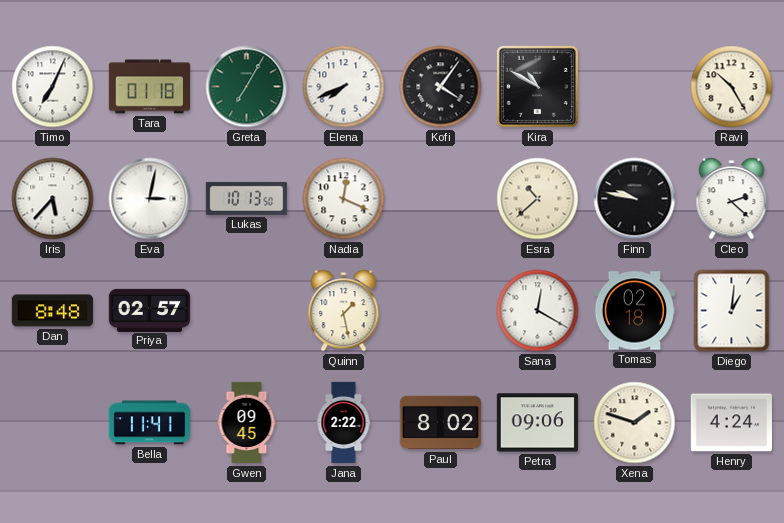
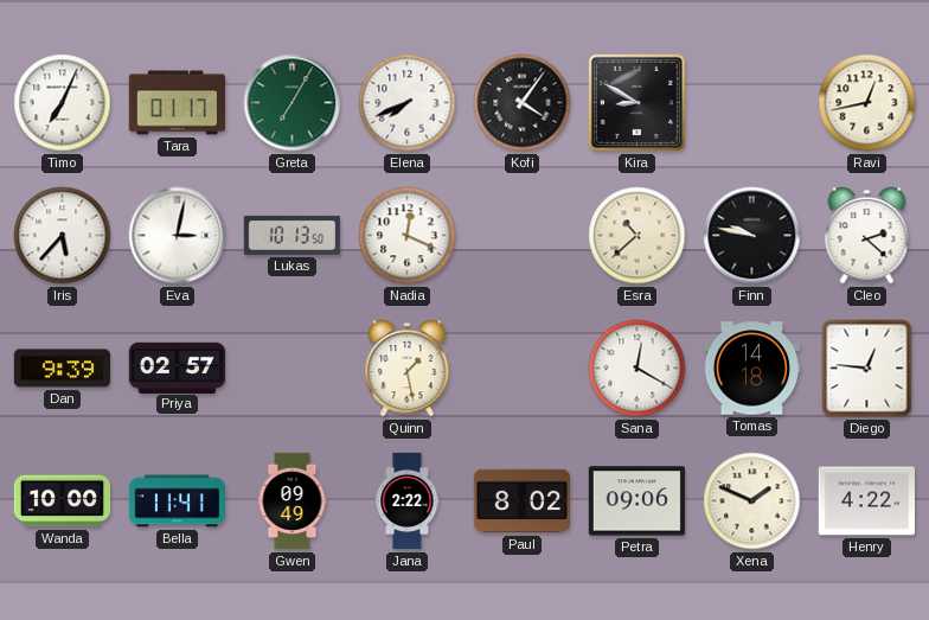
Tara: 01:18 -> 01:17 (178, 103)
Kira: 10:50 -> 8:50 (636, 102)
Ravi: 10:25 -> 12:43 (867, 103)
Dan: 8:48 -> 9:39 (62, 369)
Tomas: 02:18 -> 14:18 (751, 369)
Diego: 1:01 -> 12:46 (867, 369)
Wanda: none -> 10:00 (63, 501)
Gwen: 09:45 -> 09:49 (293, 501)
Xena: 1:48 -> 1:49 (752, 501)
Henry: 4:24 -> 4:22 (866, 501)
